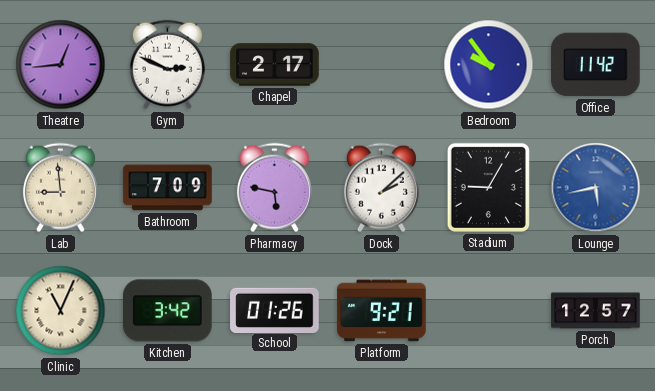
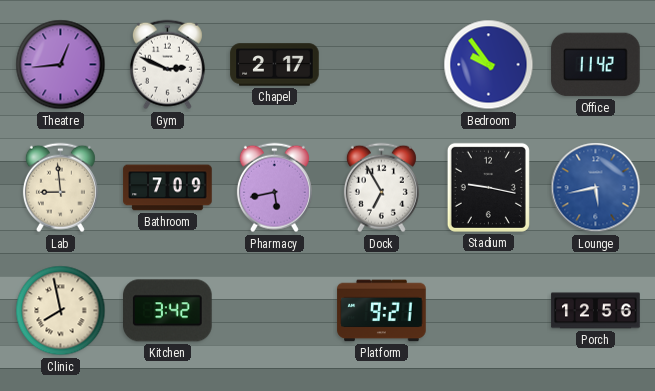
Pharmacy: 5:47 -> 5:43 (274, 188)
Dock: 2:08 -> 6:55 (381, 188)
Stadium: 9:05 -> 9:17 (488, 187)
Clinic: 11:04 -> 7:58 (61, 311)
School: 01:26 -> none (275, 310)
Porch: 12:57 -> 12:56 (596, 311)
